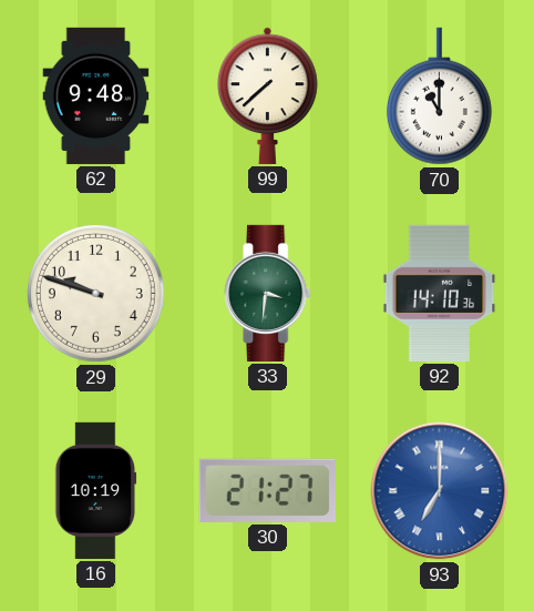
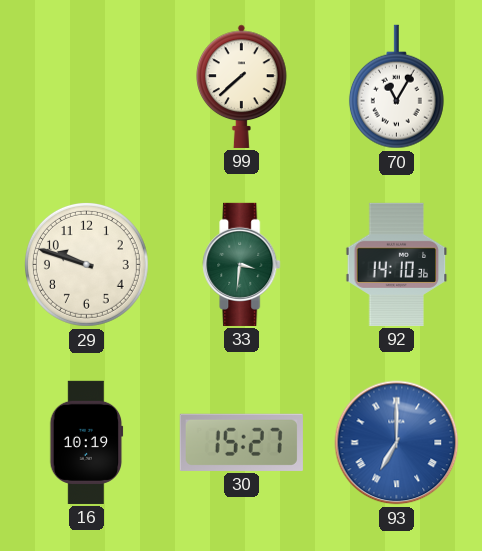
62: 9:48 -> none (96, 95)
70: 11:00 -> 11:05 (396, 87)
30: 21:27 -> 15:27 (241, 442)
